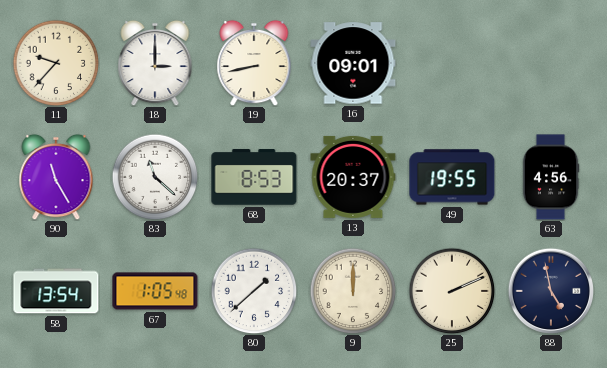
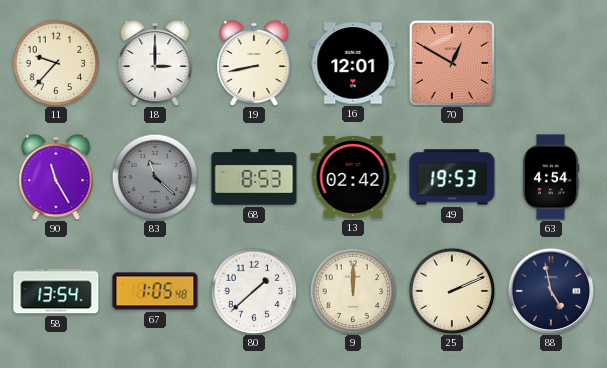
16: 09:01 -> 12:01 (353, 63)
70: none -> 12:50 (452, 63)
83 dial: white -> grey (155, 177)
13: 20:37 -> 02:42 (353, 177)
49: 19:55 -> 19:53 (452, 177)
63: 4:56 -> 4:54 (551, 177)
